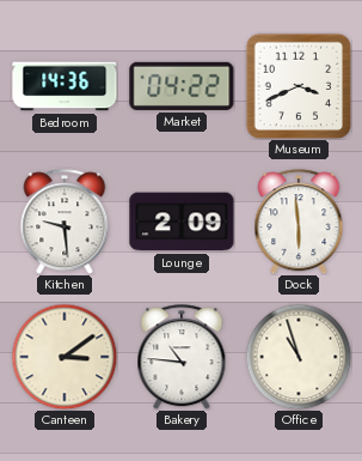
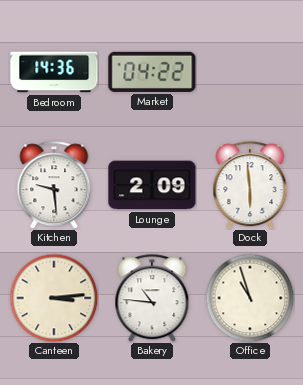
Museum: 3:41 -> none (299, 86)
Canteen: 3:09 -> 3:14 (54, 298)
